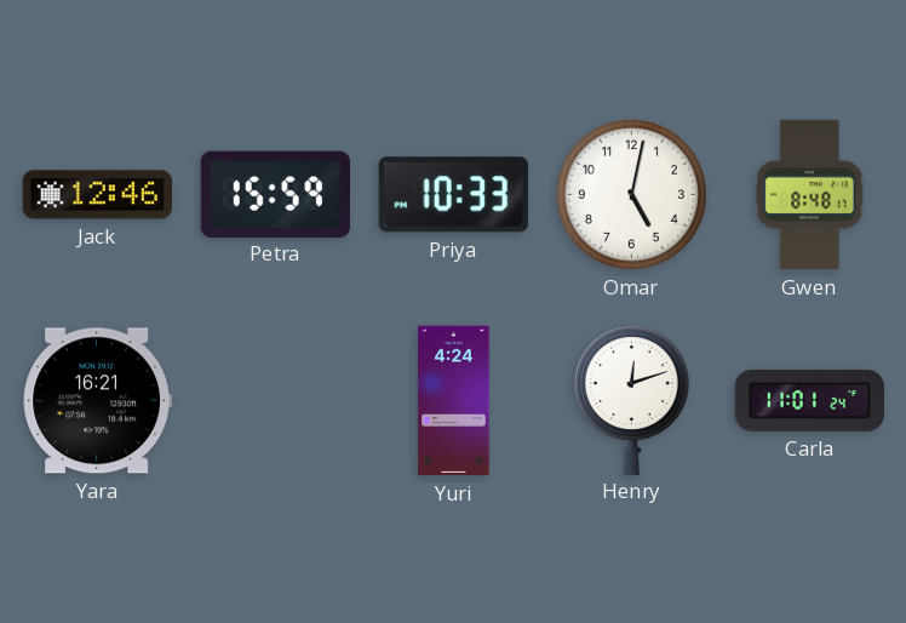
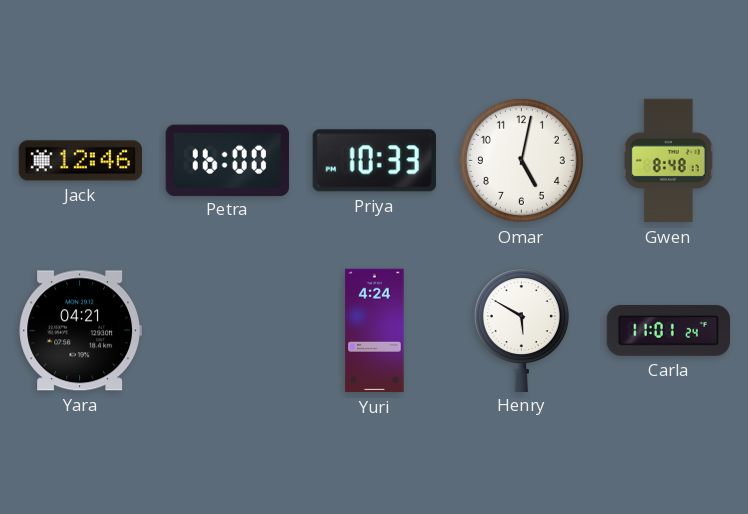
Petra: 15:59 -> 16:00 (227, 160)
Yara: 16:21 -> 04:21 (80, 331)
Henry: 12:12 -> 5:50 (521, 330)
